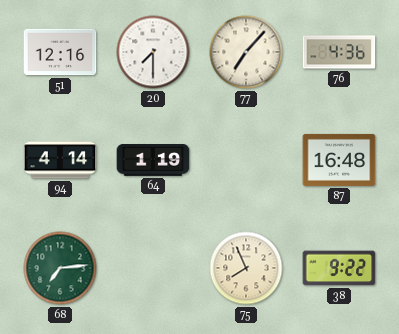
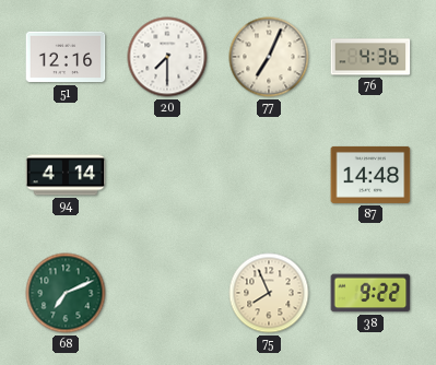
77: 7:07 -> 7:04 (269, 57)
64: 1:19 -> none (153, 161)
87: 16:48 -> 14:48 (370, 175)
68: 7:14 -> 7:11 (66, 293)
